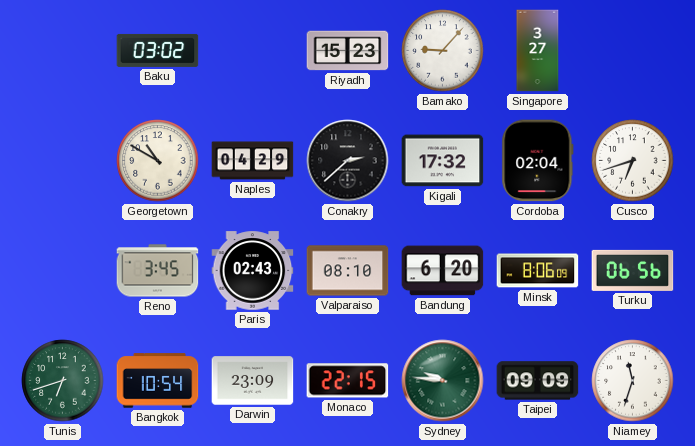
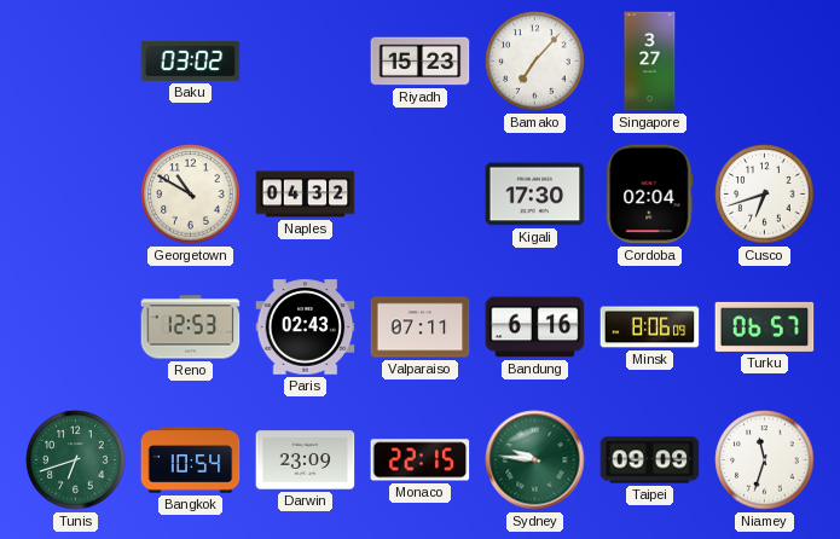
Bamako: 9:07 -> 7:07 (535, 62)
Naples: 04:29 -> 04:32 (306, 195)
Conakry: 2:38 -> none (348, 161)
Kigali: 17:32 -> 17:30 (535, 195)
Reno: 3:45 -> 12:53 (191, 328)
Valparaiso: 08:10 -> 07:11 (421, 328)
Bandung: 6:20 -> 6:16 (535, 328)
Turku: 06:56 -> 06:57 (765, 326)
